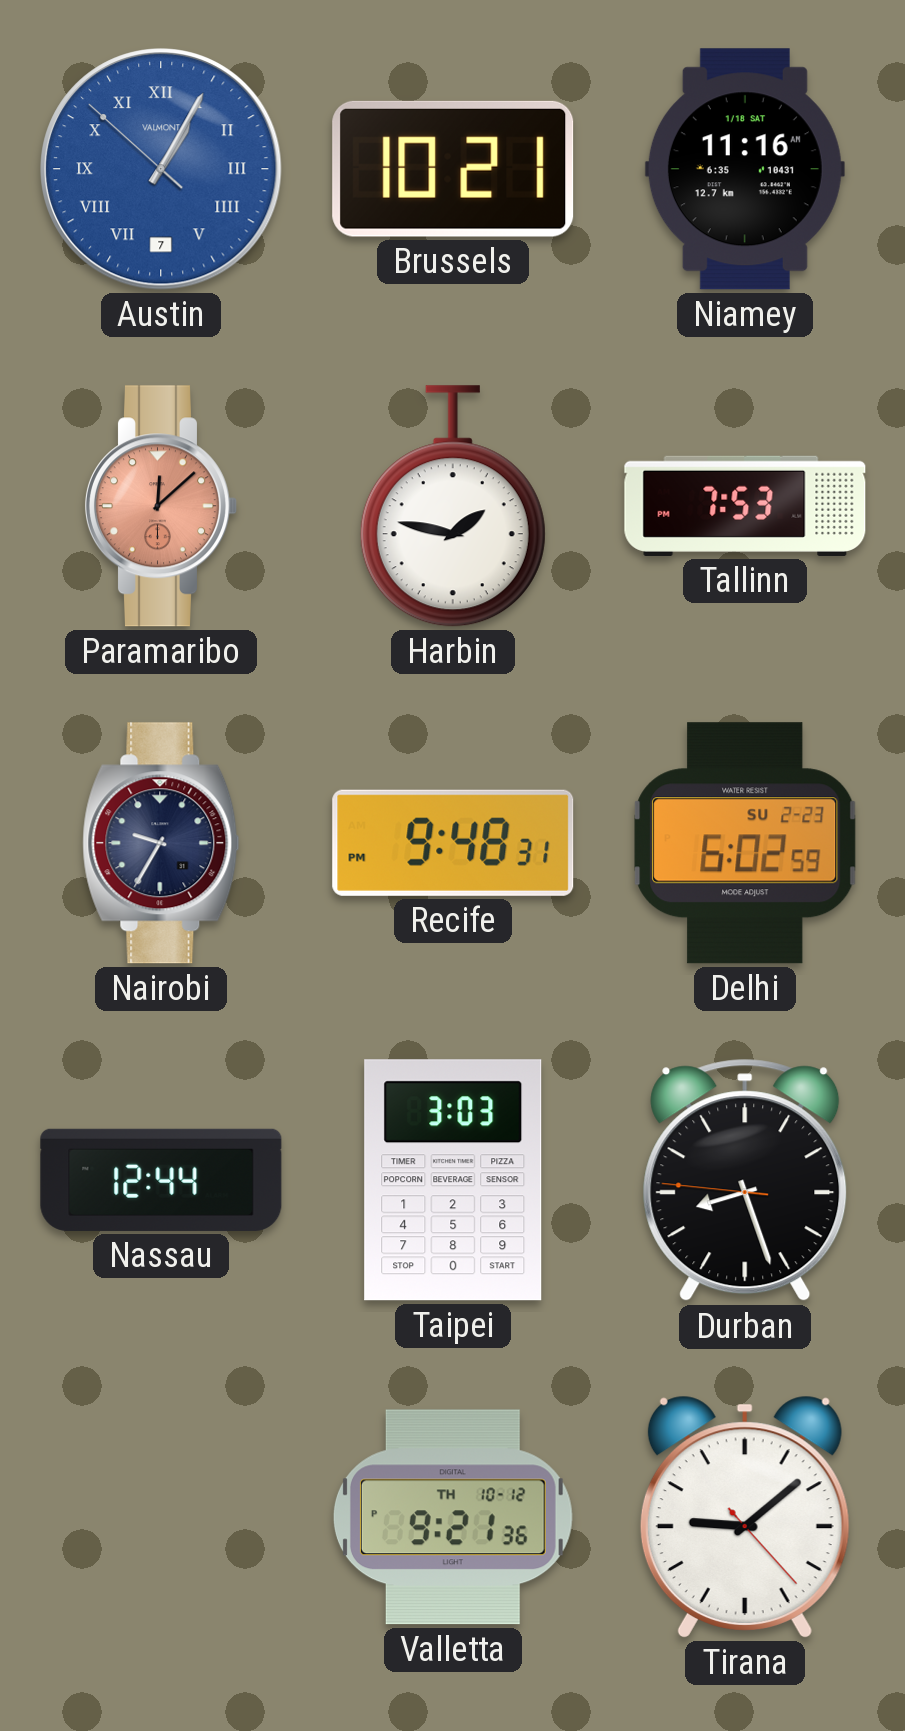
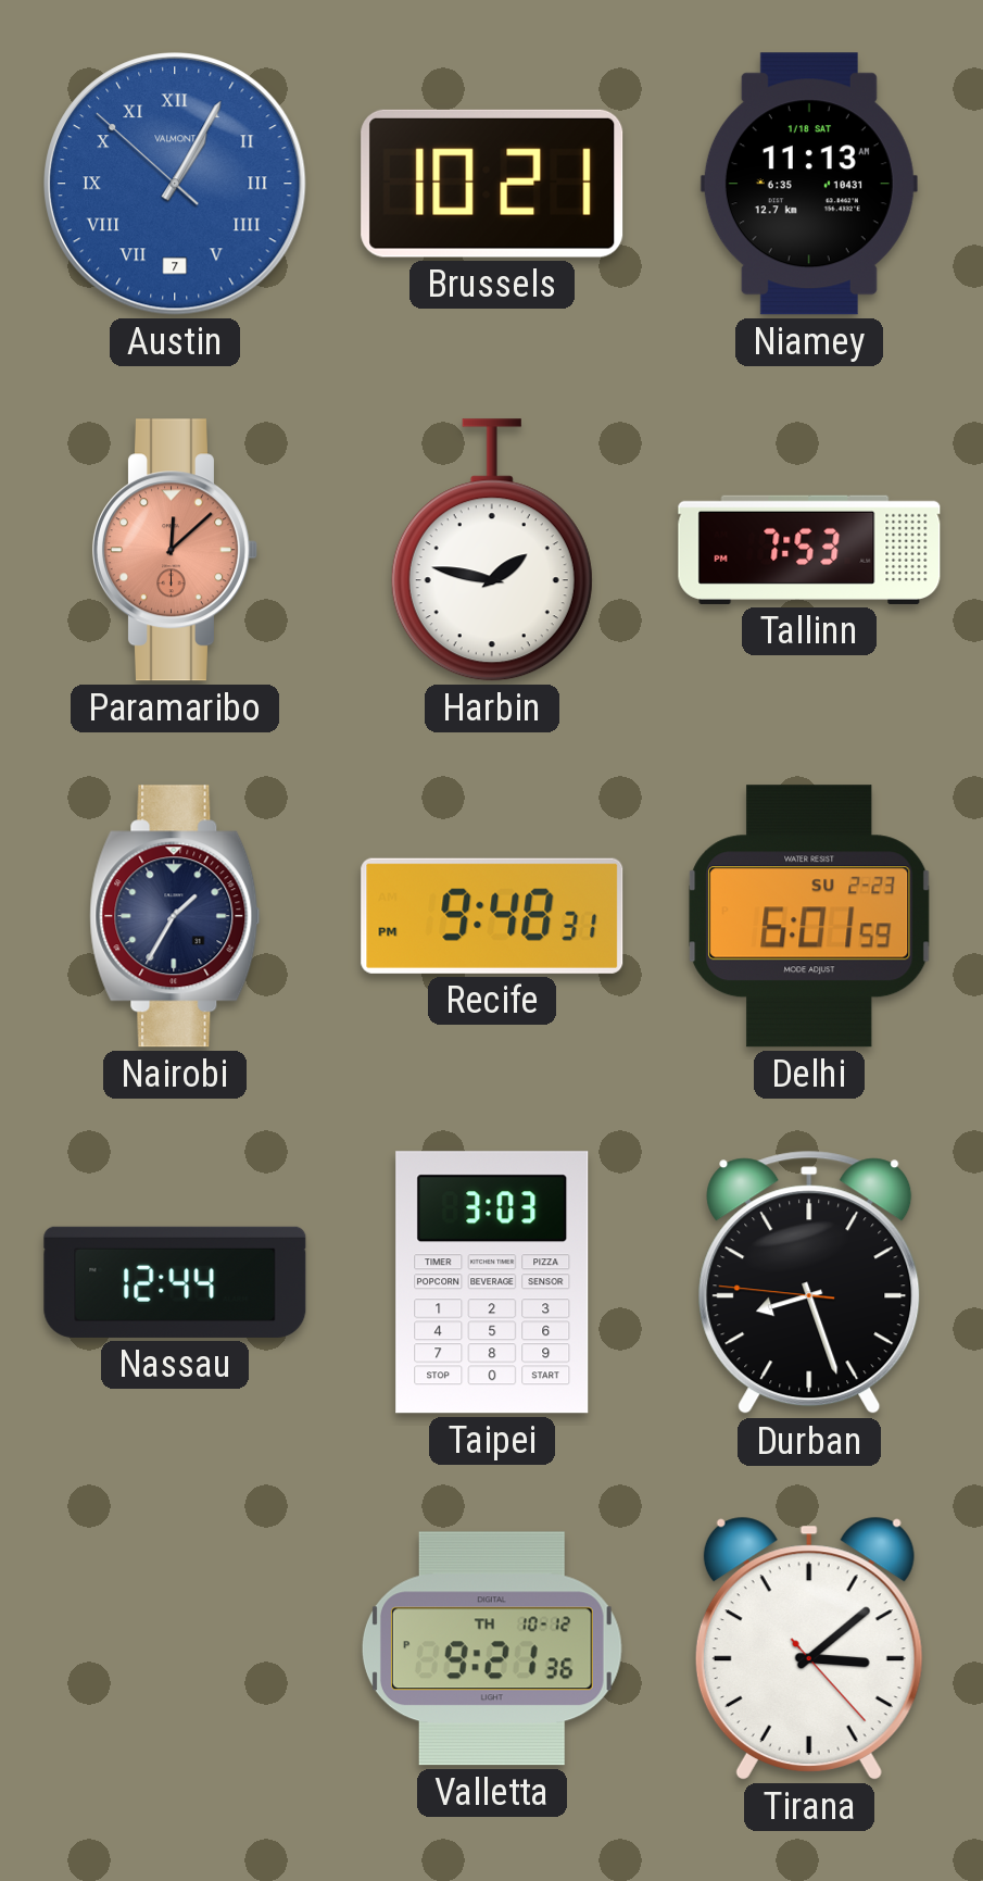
Niamey: 11:16 -> 11:13 (809, 184)
Nairobi: 9:35 -> 1:35 (175, 916)
Delhi: 6:02 -> 6:01 (809, 916)
Tirana: 9:08 -> 3:08 (809, 1648)
